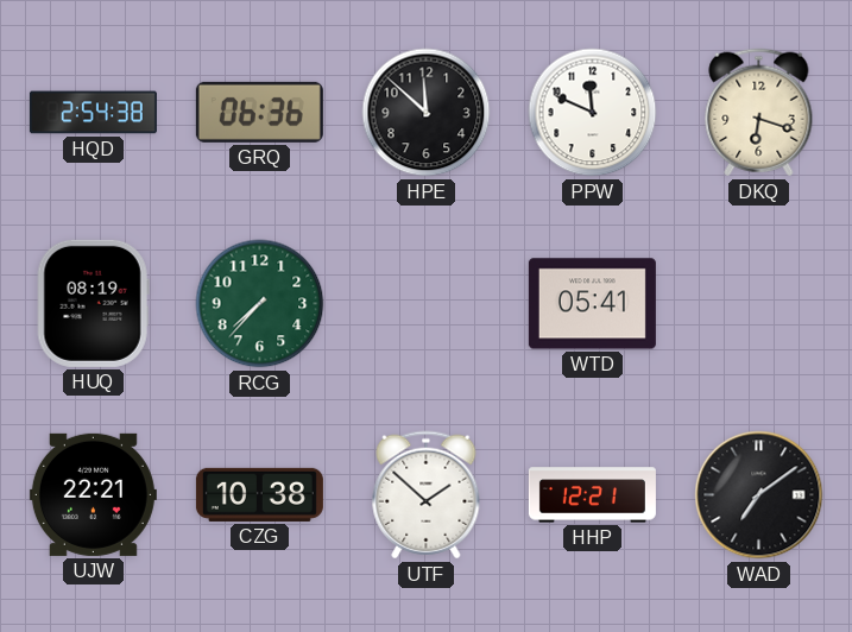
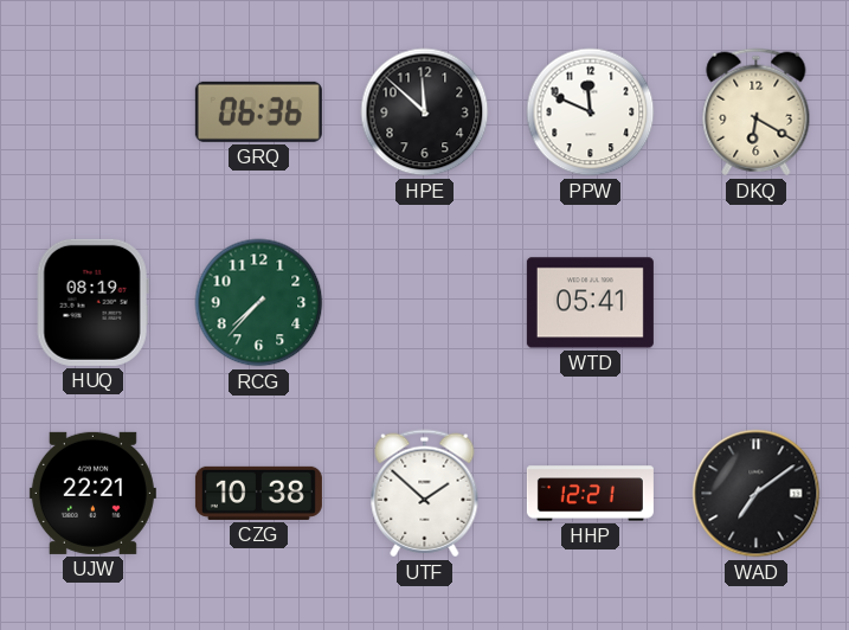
HQD: 2:54 -> none (93, 113)
DKQ: 6:18 -> 6:20 (757, 112)
